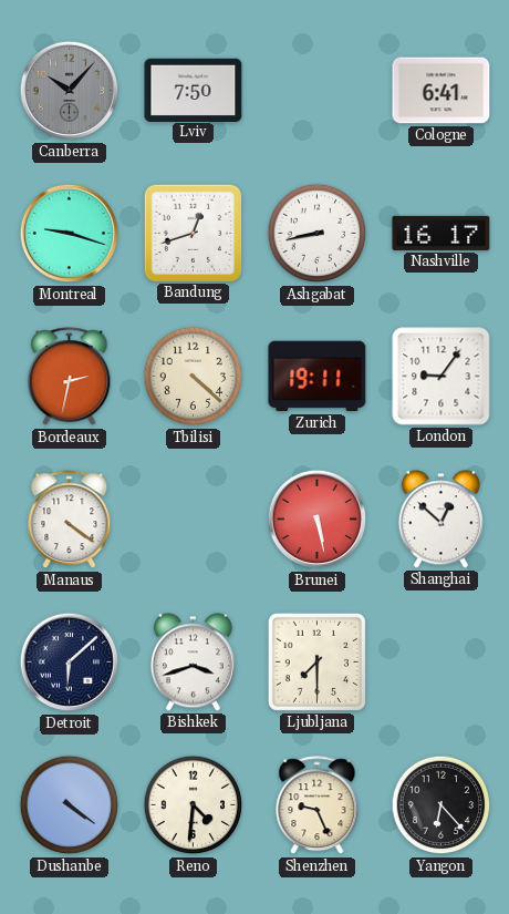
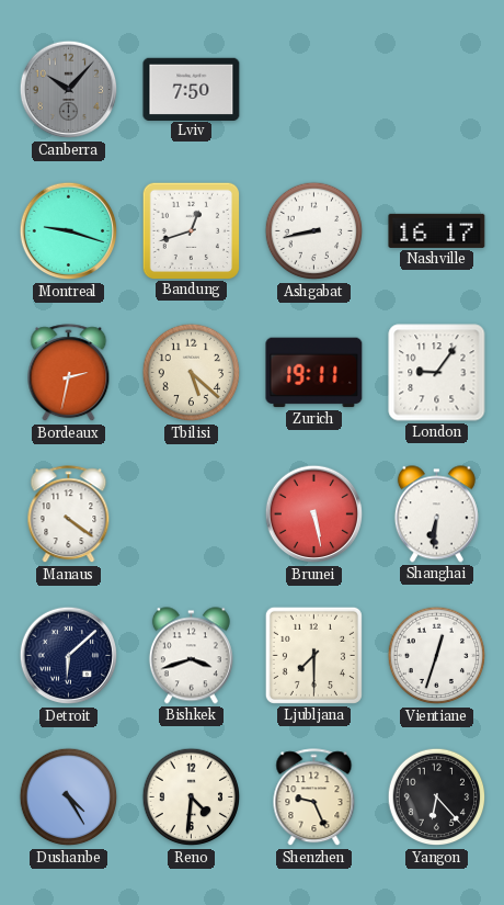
Cologne: 6:41 -> none (442, 91)
Tbilisi: 4:22 -> 5:22 (192, 373)
Shanghai: 12:52 -> 6:31 (436, 514)
Vientiane: none -> 12:33 (437, 656)
Dushanbe: 4:21 -> 4:25 (69, 797)
